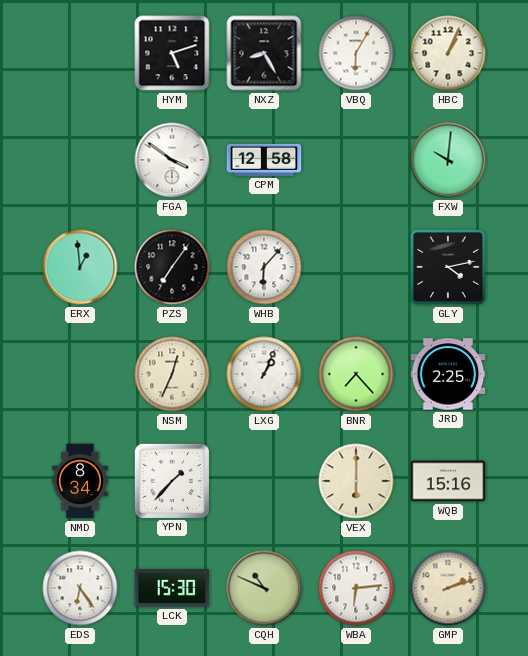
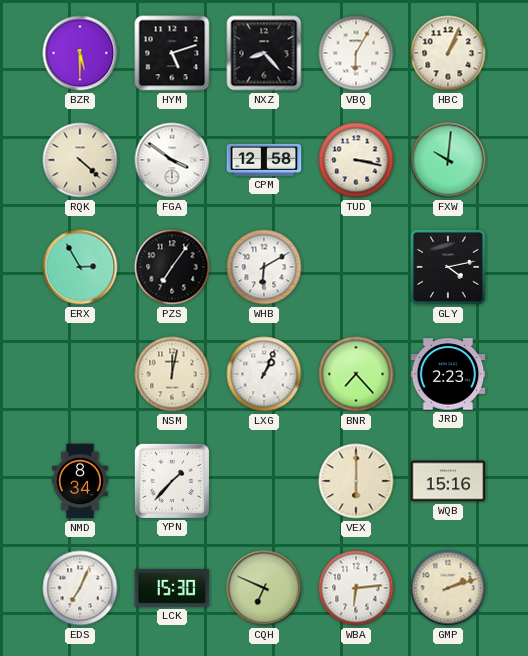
BZR: none -> 5:30 (80, 53)
NXZ: 8:25 -> 8:23 (264, 53)
RQK: none -> 4:22 (80, 160)
TUD: none -> 3:17 (356, 160)
ERX: 12:59 -> 2:55 (80, 267)
WHB: 6:07 -> 6:10 (264, 267)
NSM: 12:34 -> 12:02 (172, 374)
JRD: 2:25 -> 2:23 (448, 374)
EDS: 6:24 -> 7:04 (80, 588)
CQH: 10:49 -> 6:49 (264, 588)
